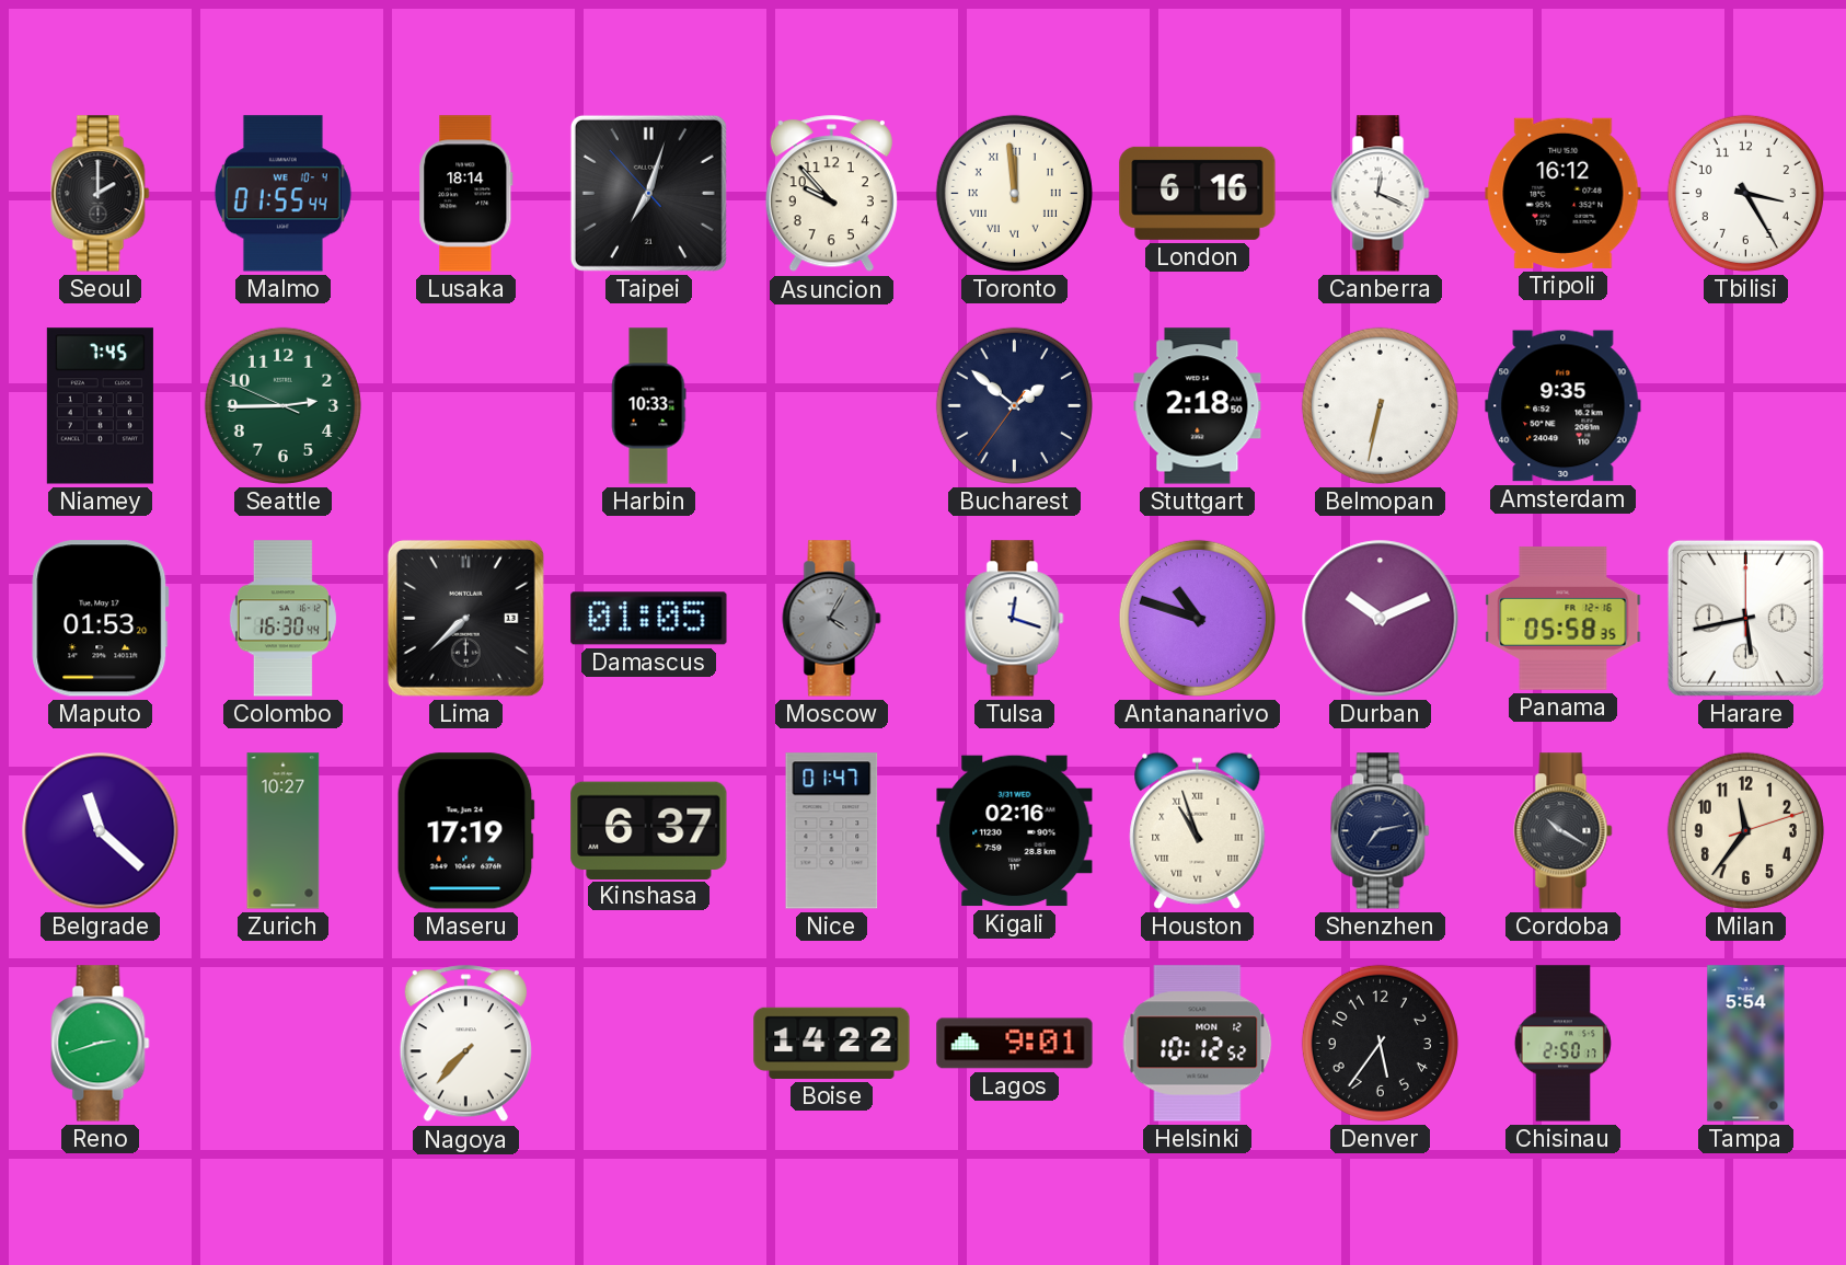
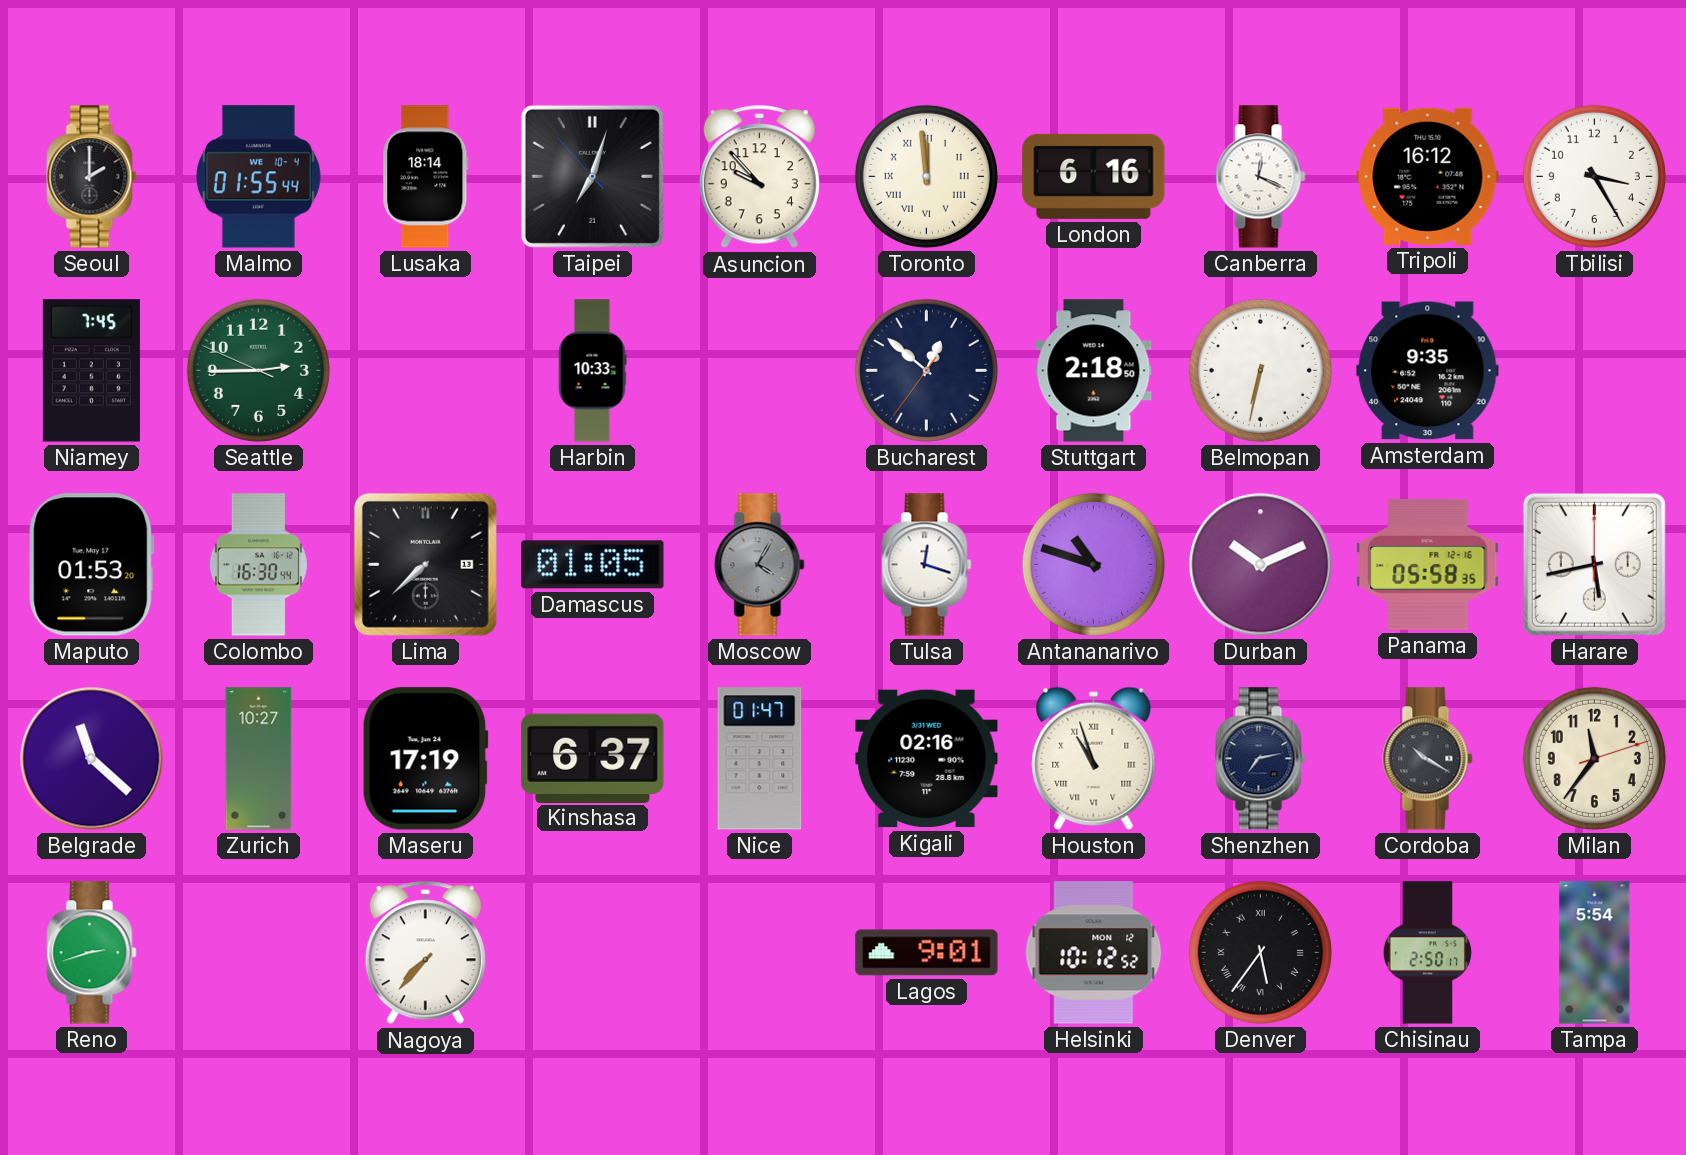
Bucharest: 1:51 -> 12:51 (926, 370)
Boise: 14:22 -> none (832, 1043)
Denver numerals: Arabic -> Roman (1260, 952)
